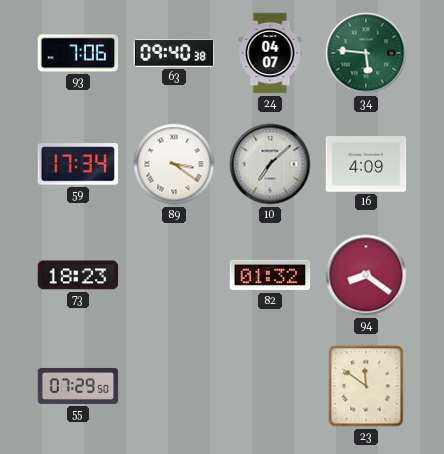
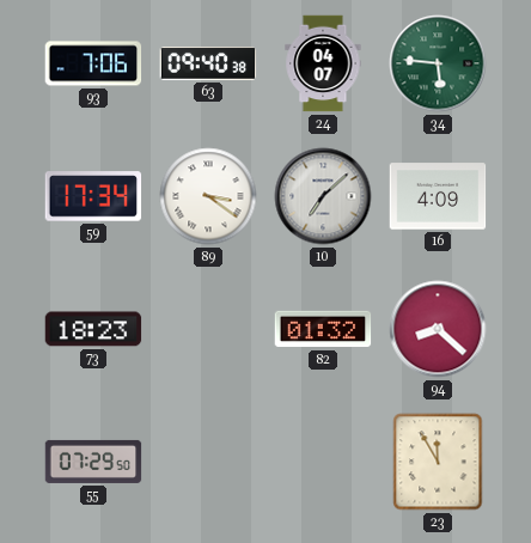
94: 8:21 -> 8:22 (438, 329)
23: 11:51 -> 11:55 (438, 462)
